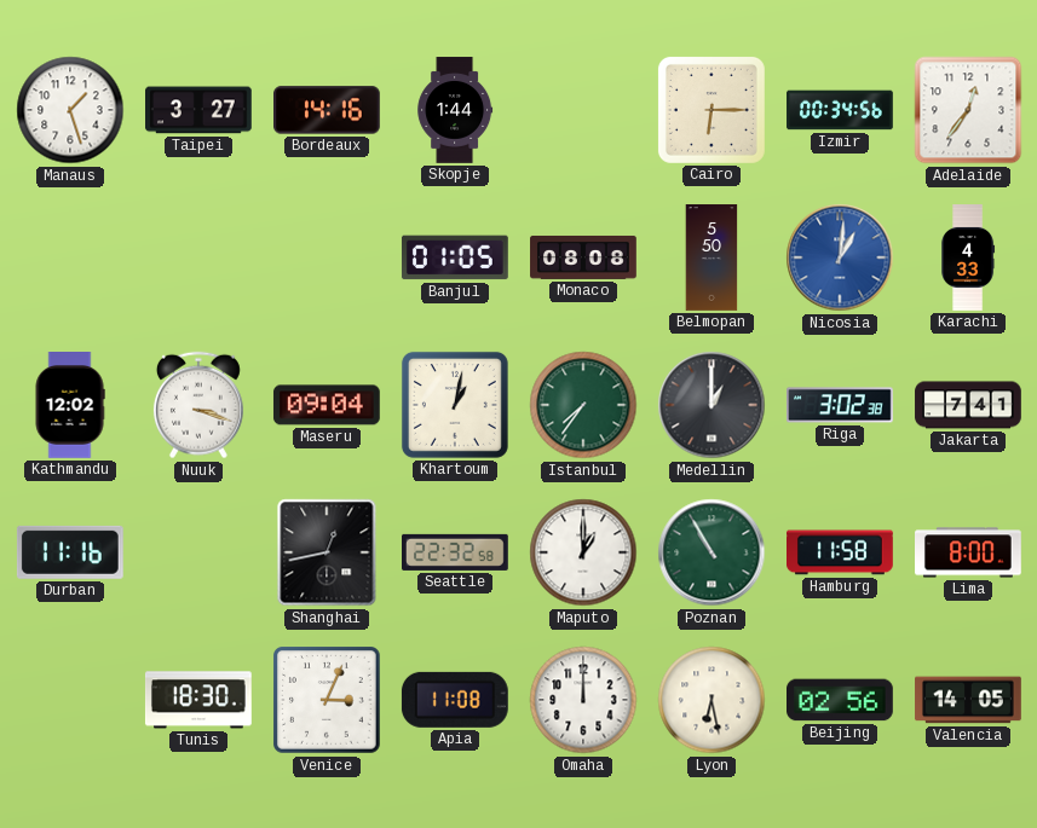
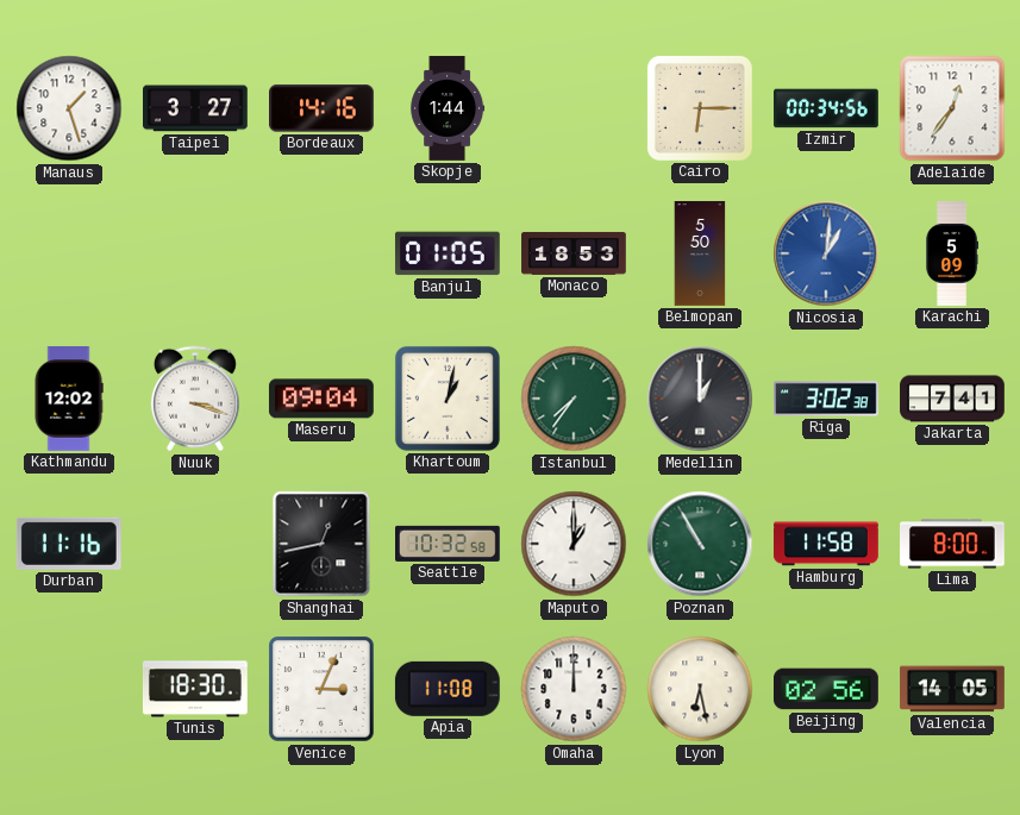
Monaco: 08:08 -> 18:53 (574, 253)
Karachi: 4:33 -> 5:09 (952, 253)
Seattle: 22:32 -> 10:32 (449, 544)
